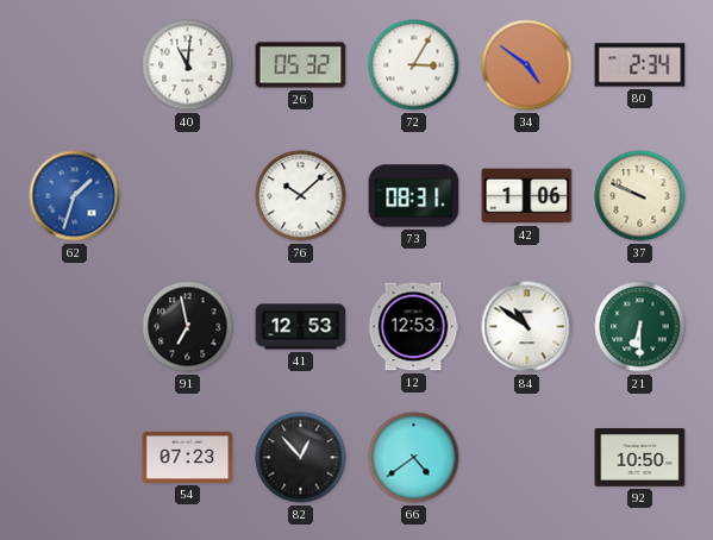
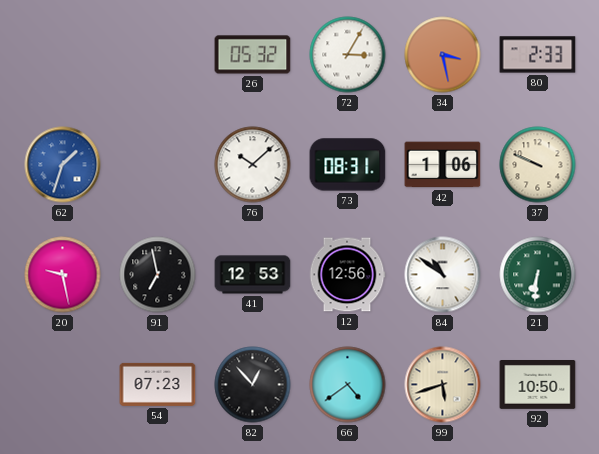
40: 11:01 -> none (188, 65)
34: 4:51 -> 3:28 (443, 55)
80: 2:34 -> 2:33 (538, 55)
20: none -> 9:28 (63, 275)
12: 12:53 -> 12:56 (347, 275)
21: 6:30 -> 6:31 (538, 275)
99: none -> 5:42 (443, 385)
